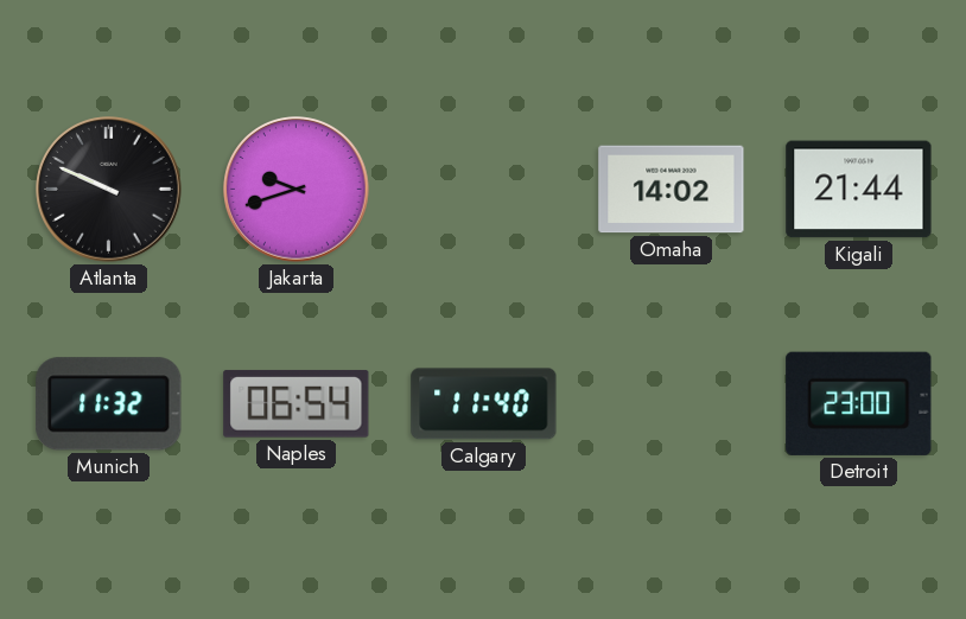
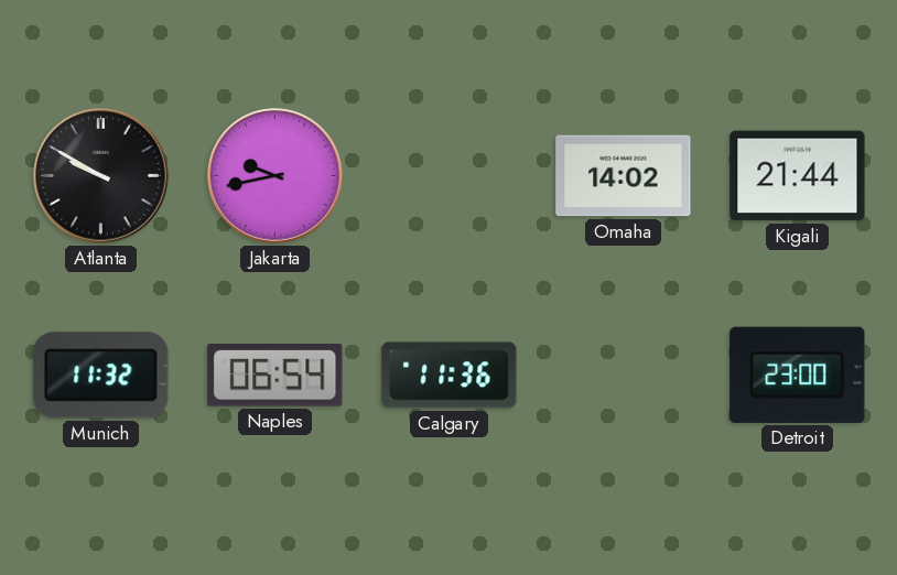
Atlanta: 9:49 -> 9:50 (101, 176)
Jakarta: 9:42 -> 9:43 (275, 176)
Calgary: 11:40 -> 11:36 (450, 376)
